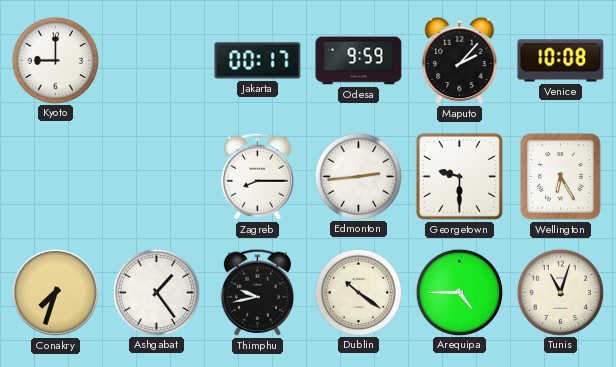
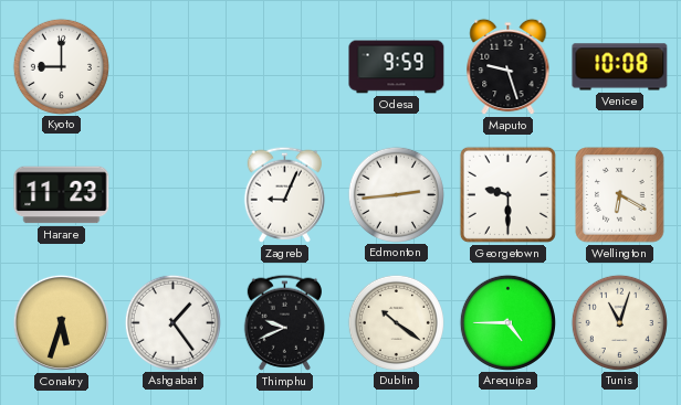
Jakarta: 00:17 -> none (258, 61)
Maputo: 2:07 -> 9:27 (509, 67)
Harare: none -> 11:23 (62, 195)
Zagreb: 8:15 -> 9:04 (284, 194)
Wellington: 6:25 -> 6:20 (620, 195)
Conakry: 7:33 -> 5:33 (61, 322)
Thimphu: 9:43 -> 9:41 (284, 322)
